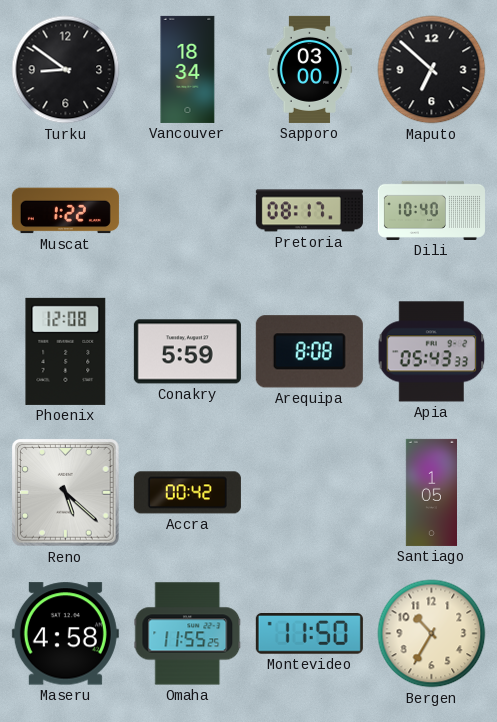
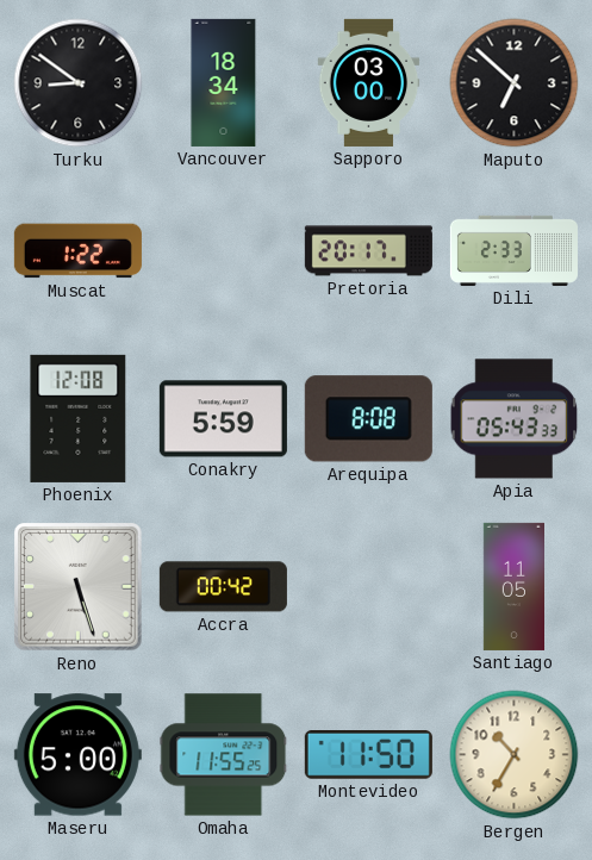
Pretoria: 08:17 -> 20:17 (368, 251)
Dili: 10:40 -> 2:33 (513, 250)
Reno: 5:22 -> 5:27 (79, 587)
Santiago: 1:05 -> 11:05 (513, 586)
Maseru: 4:58 -> 5:00 (77, 755)
